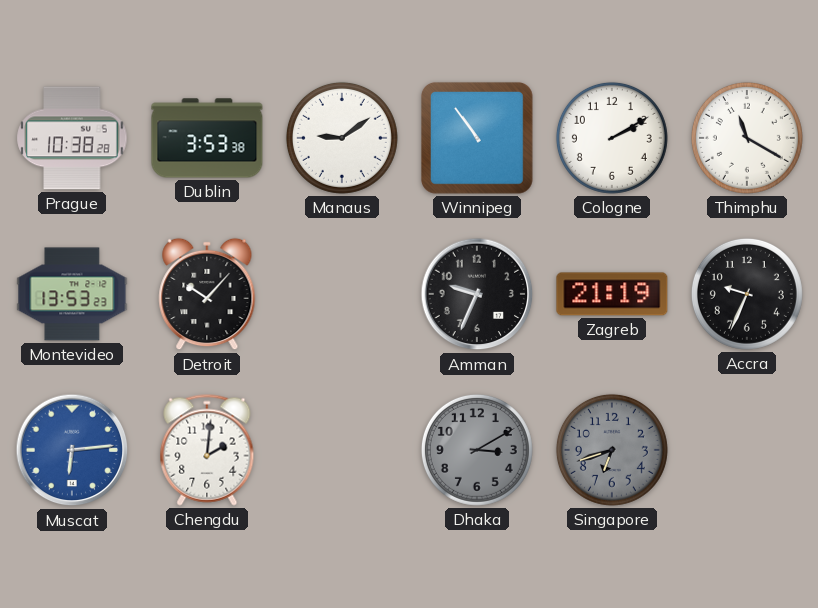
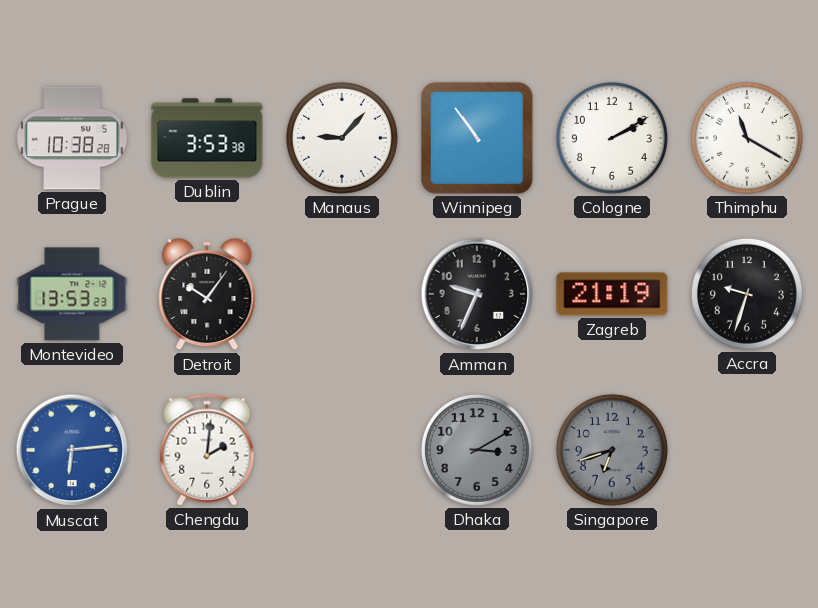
Manaus: 9:09 -> 9:07 (342, 138)
Detroit: 10:07 -> 10:06 (207, 294)
Accra: 9:34 -> 9:33 (747, 294)
